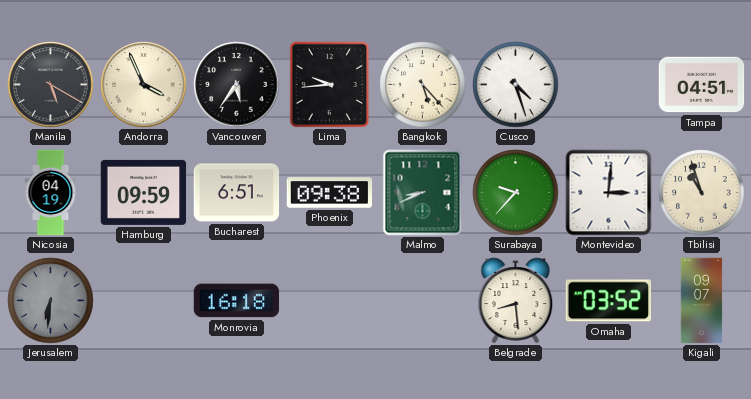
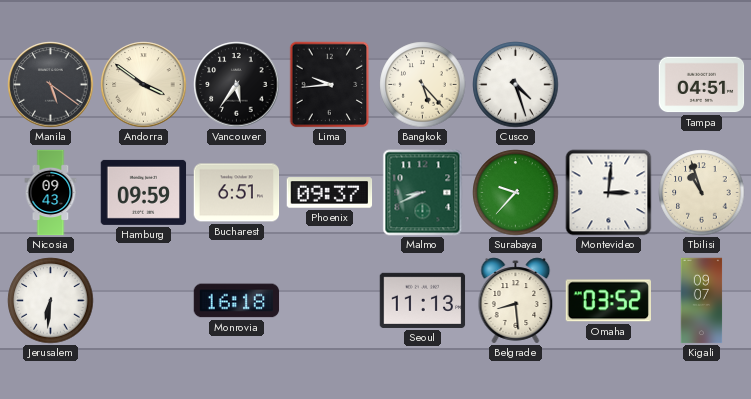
Manila: 5:20 -> 5:21 (51, 85)
Andorra: 3:56 -> 3:51 (144, 85)
Nicosia: 04:19 -> 09:43 (51, 193)
Phoenix: 09:38 -> 09:37 (330, 193)
Jerusalem dial: grey -> white (51, 301)
Seoul: none -> 11:13 (423, 300)
